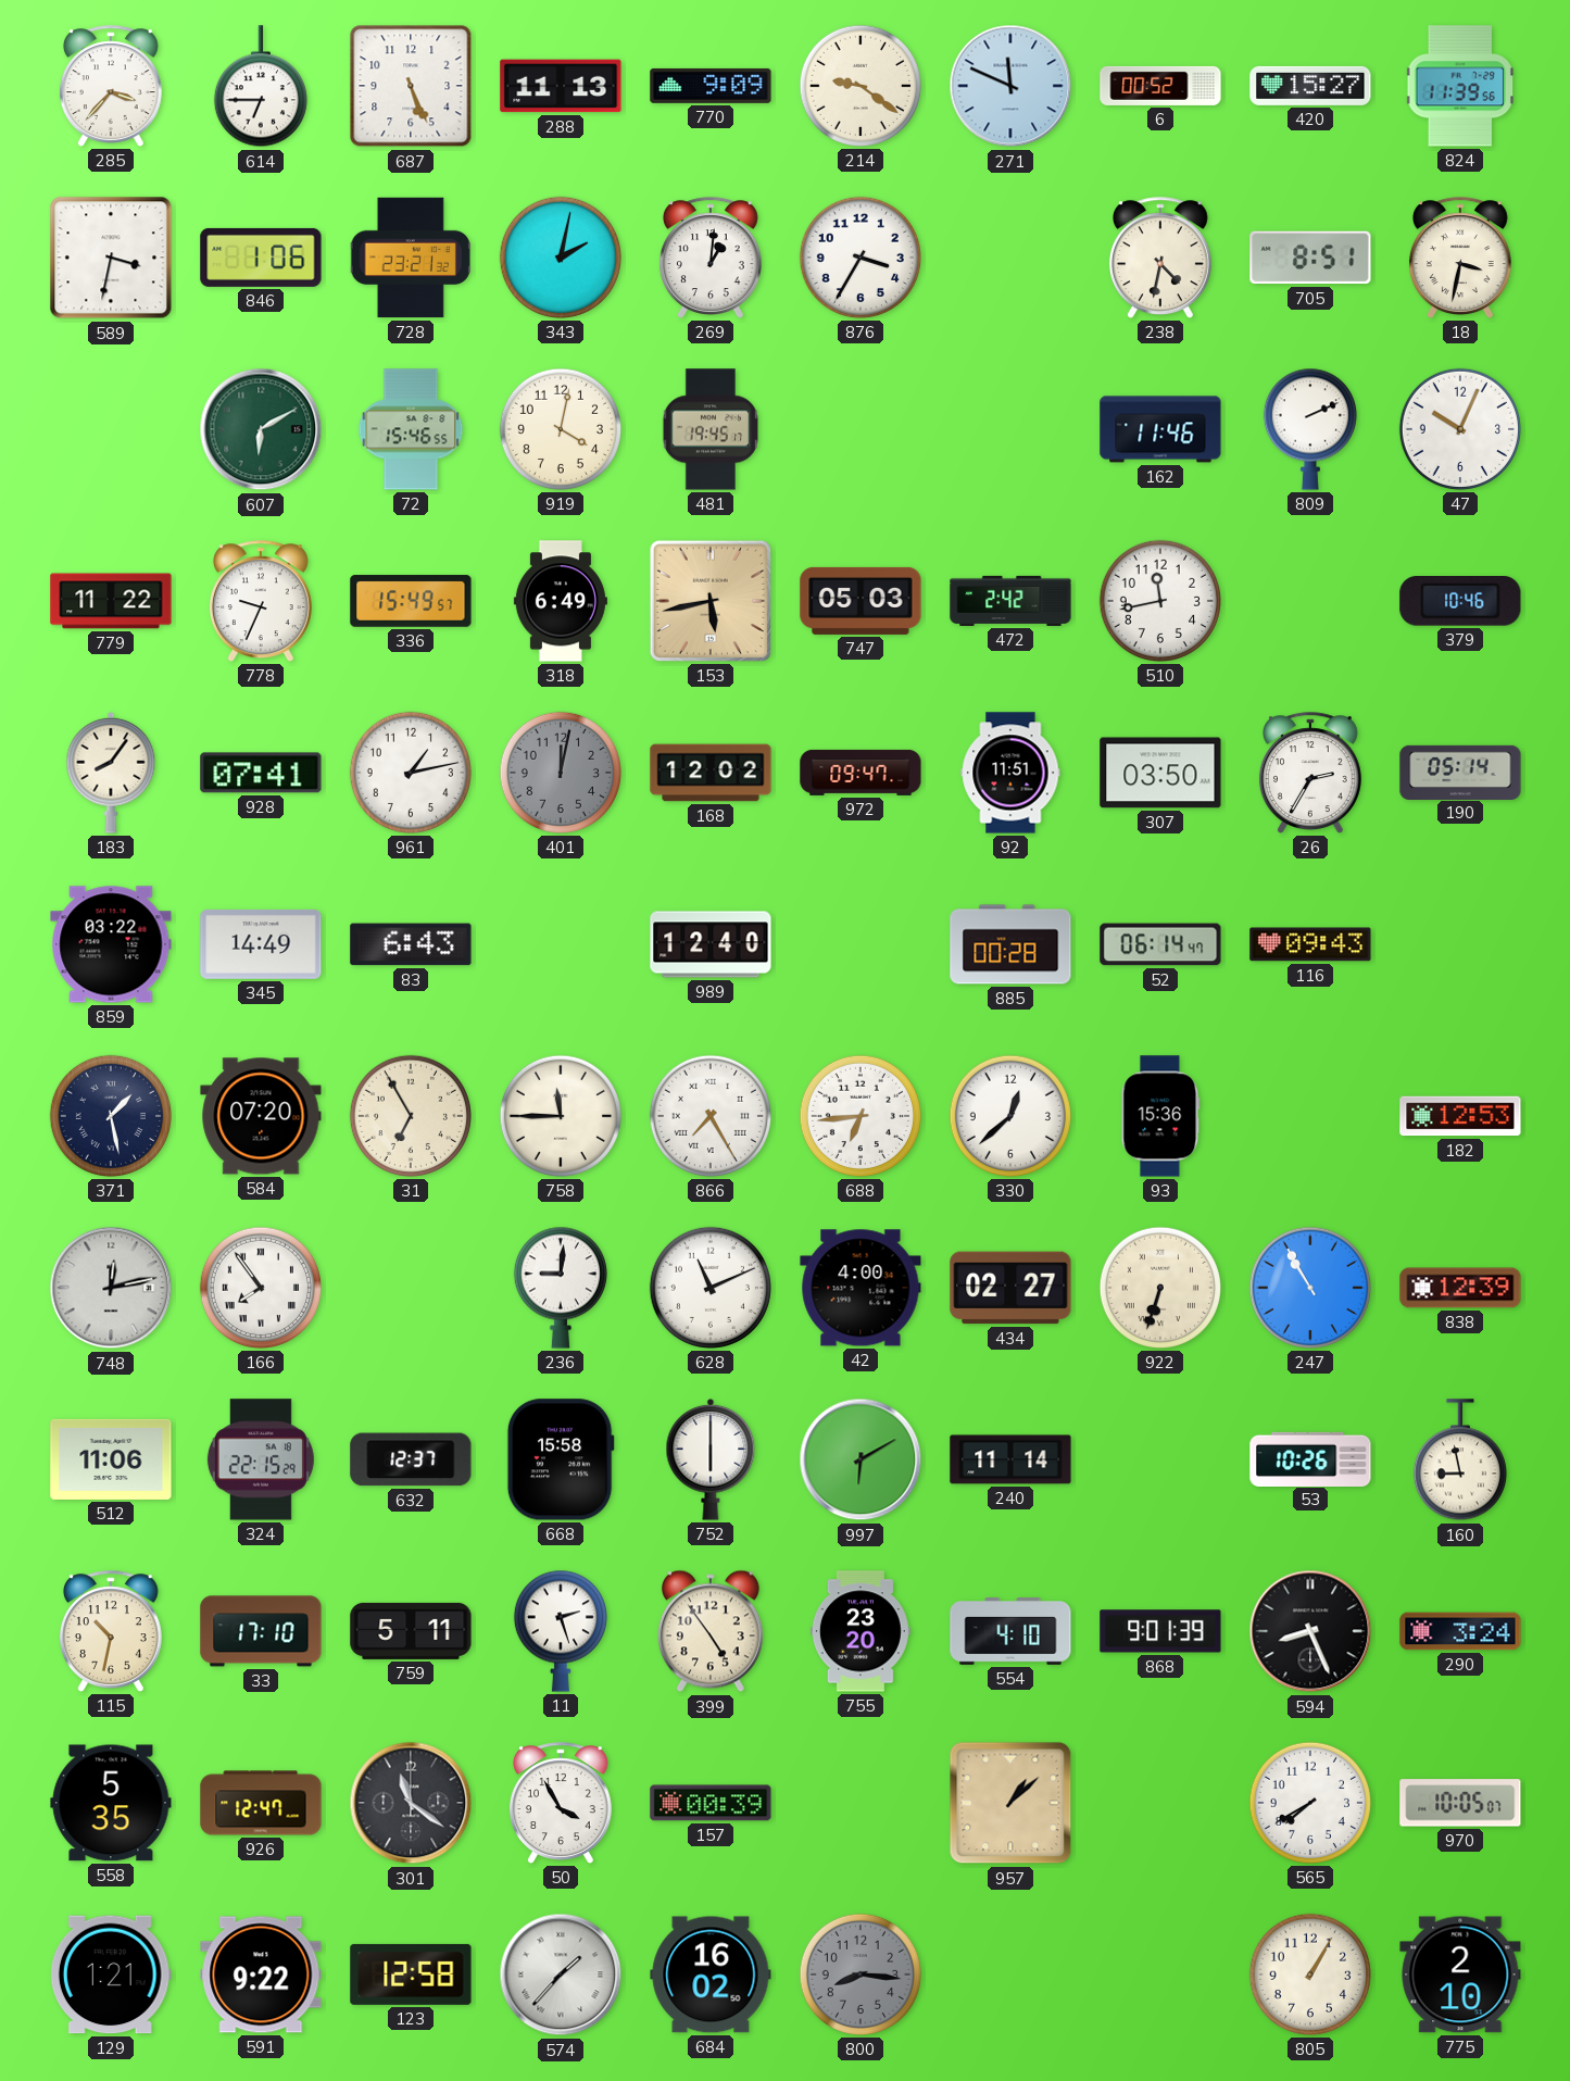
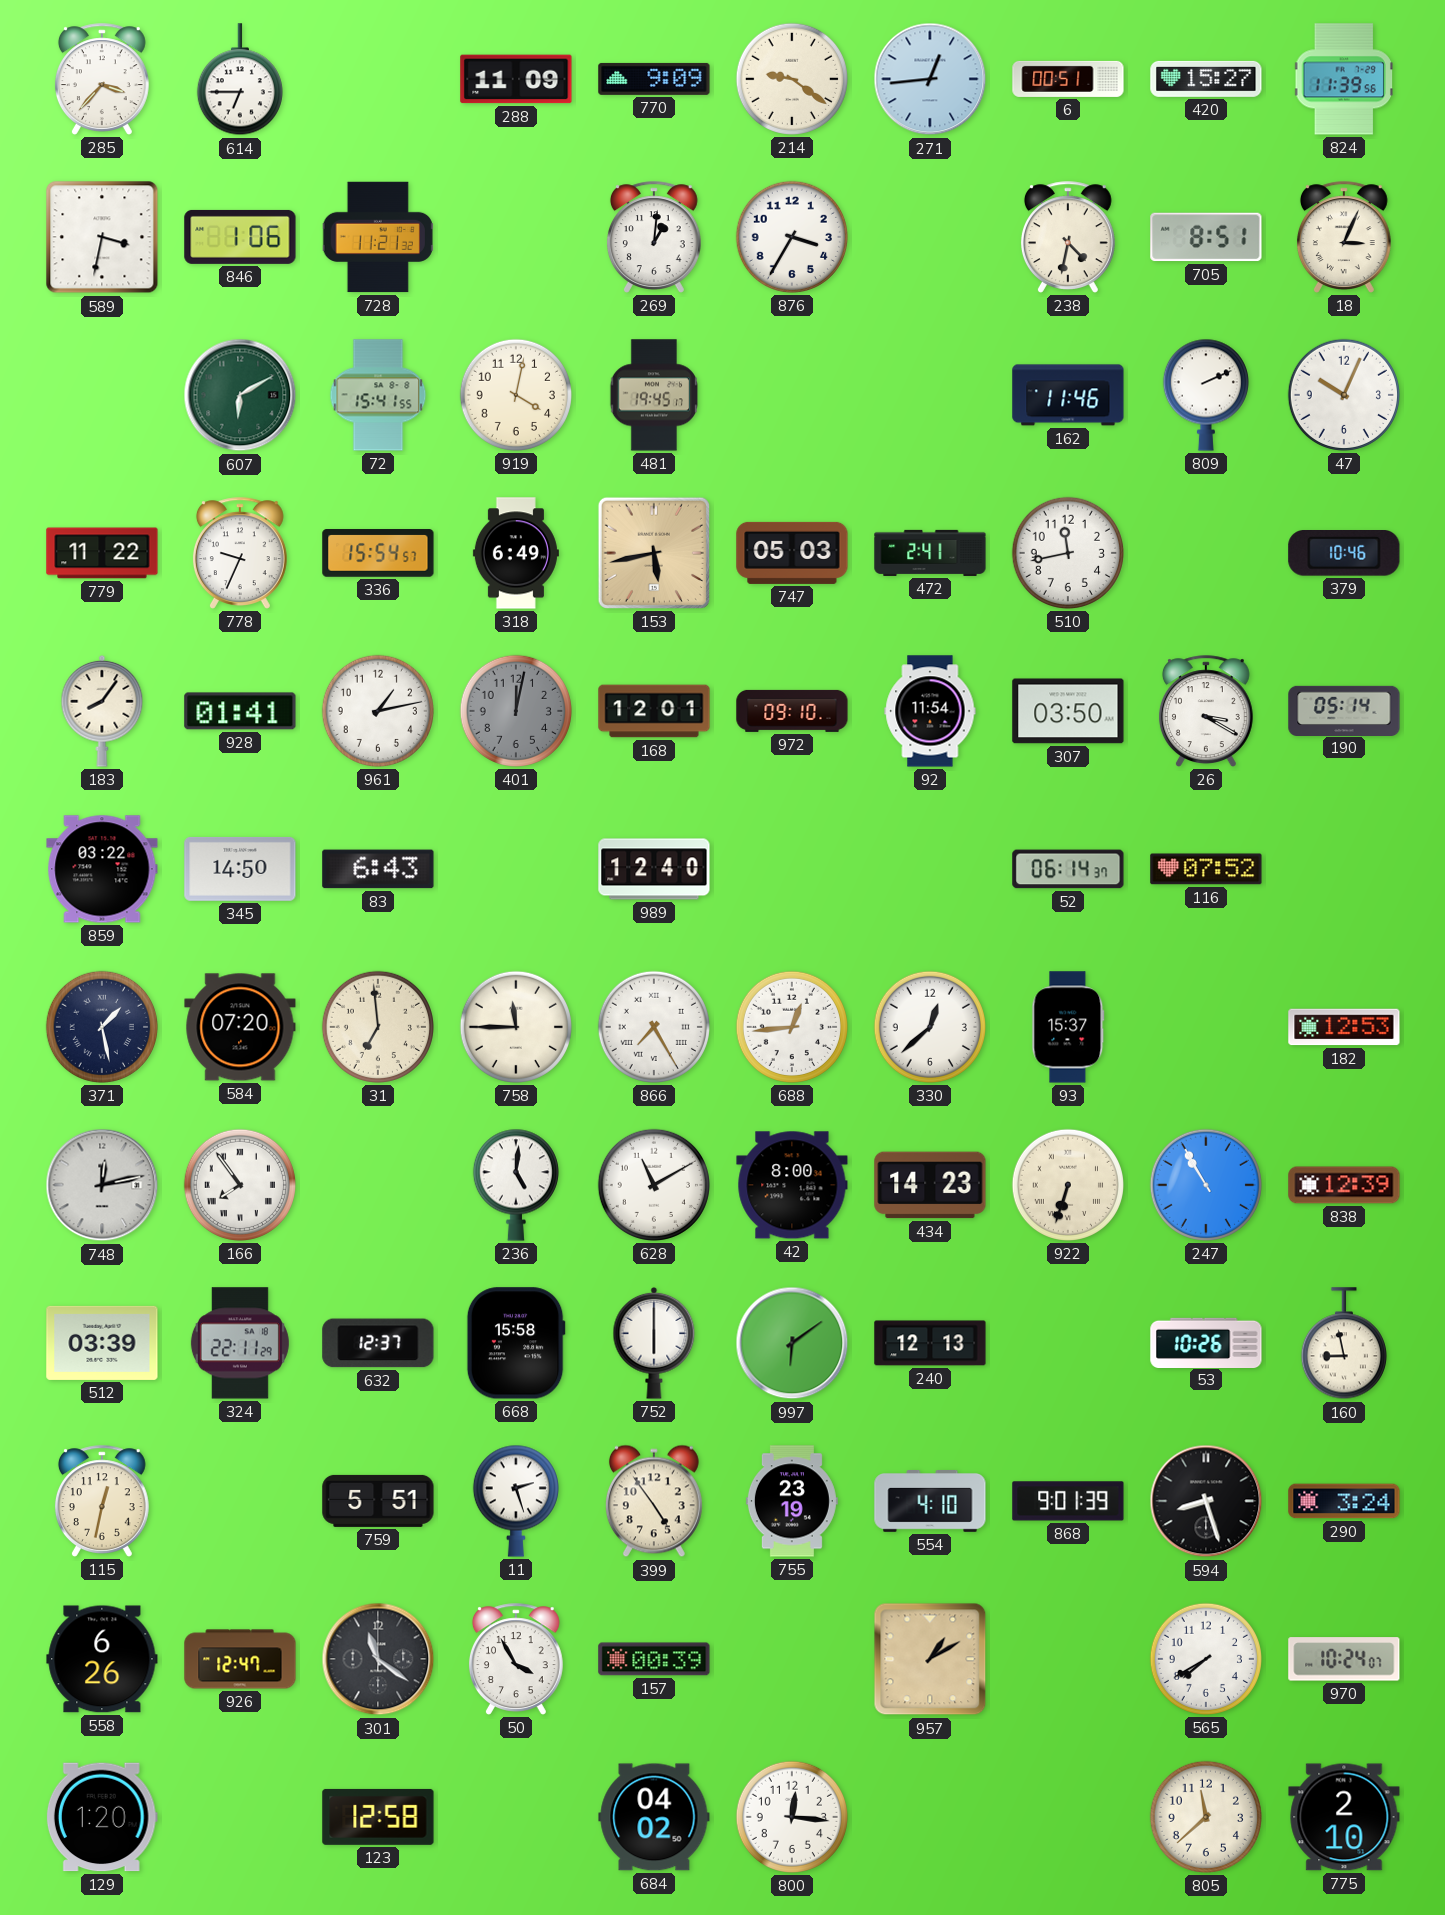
687: 5:26 -> none (411, 86)
288: 11:13 -> 11:09 (516, 79)
271: 11:49 -> 12:44 (930, 79)
6: 00:52 -> 00:51 (1068, 79)
728: 23:21 -> 11:21 (378, 237)
343: 2:02 -> none (561, 258)
18: 3:32 -> 3:04 (1344, 237)
72: 15:46 -> 15:41 (378, 395)
336: 15:49 -> 15:54 (378, 553)
472: 2:42 -> 2:41 (930, 553)
928: 07:41 -> 01:41 (240, 711)
168: 12:02 -> 12:01 (654, 711)
972: 09:47 -> 09:10 (792, 711)
92: 11:51 -> 11:54 (930, 711)
26: 2:35 -> 3:20 (1206, 711)
345: 14:49 -> 14:50 (240, 869)
885: 00:28 -> none (1010, 944)
52: 06:14:47 -> 06:14:37 (1068, 869)
116: 09:43 -> 07:52 (1206, 869)
31: 6:55 -> 6:59 (378, 1027)
688: 6:44 -> 12:44 (792, 1027)
93: 15:36 -> 15:37 (1068, 1027)
236: 9:01 -> 5:01 (516, 1185)
628: 11:11 -> 11:10 (654, 1185)
42: 4:00 -> 8:00 (792, 1185)
434: 02:27 -> 14:23 (930, 1185)
512: 11:06 -> 03:39 (102, 1343)
324: 22:15 -> 22:11 (240, 1343)
997: 6:10 -> 6:09 (792, 1343)
240: 11:14 -> 12:13 (930, 1343)
115: 10:32 -> 12:32 (102, 1501)
33: 17:10 -> none (261, 1631)
759: 5:11 -> 5:51 (378, 1501)
755: 23:20 -> 23:19 (792, 1501)
594: 8:26 -> 8:27 (1206, 1501)
558: 5:35 -> 6:26 (102, 1659)
957: 1:08 -> 1:10 (930, 1659)
970: 10:05 -> 10:24 (1344, 1659)
129: 1:21 -> 1:20 (102, 1817)
591: 9:22 -> none (261, 1975)
574: 1:37 -> none (561, 1975)
684: 16:02 -> 04:02 (654, 1817)
800: 8:16 -> 12:16 (792, 1817)
800 dial: grey -> white (792, 1817)
805: 1:05 -> 11:38 (1206, 1817)
